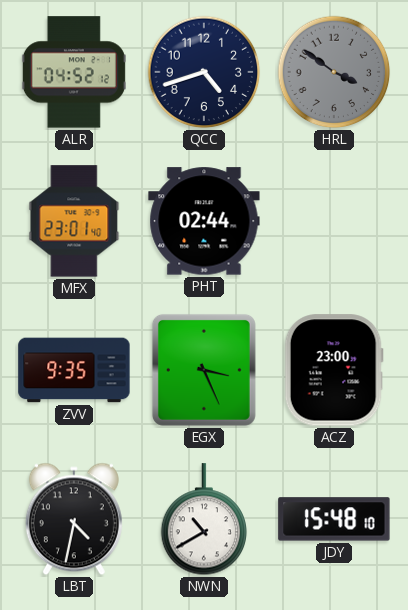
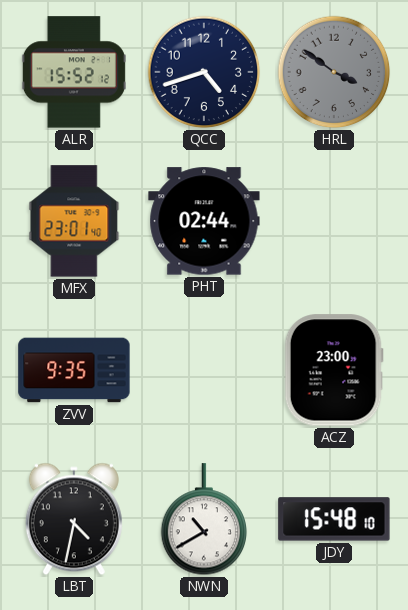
ALR: 04:52 -> 15:52 (74, 72)
EGX: 3:26 -> none (204, 370)
